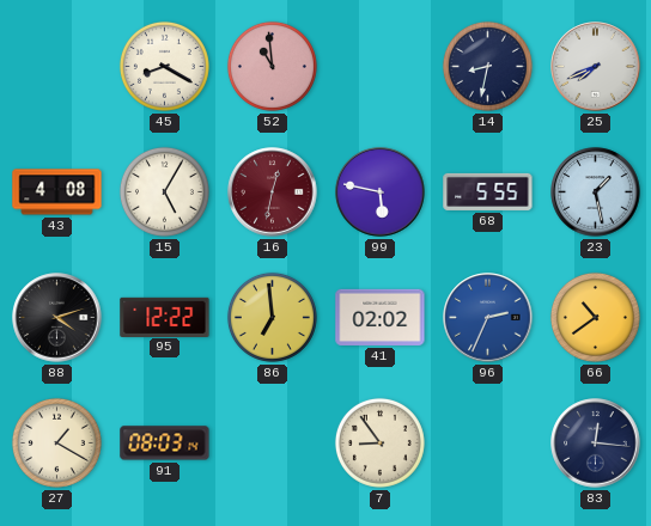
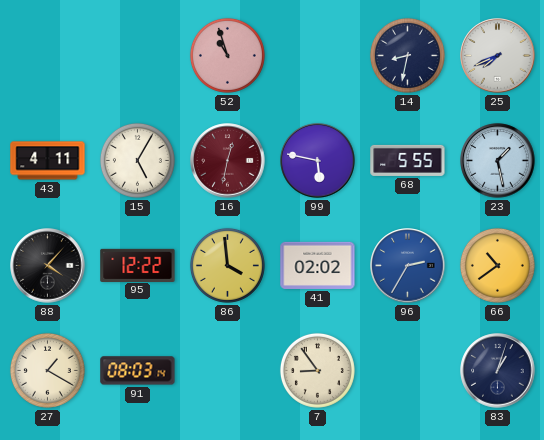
45: 8:20 -> none (164, 66)
52: 10:59 -> 10:57 (227, 55)
43: 4:08 -> 4:11 (48, 161)
88: 4:12 -> 4:07 (48, 266)
86: 6:59 -> 3:59 (227, 265)
96: 2:34 -> 2:35 (408, 266)
83: 12:16 -> 1:03 (498, 371)
